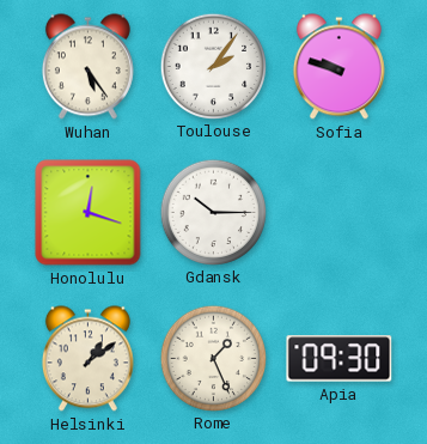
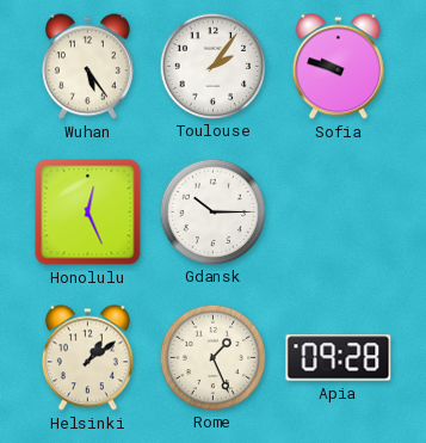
Honolulu: 12:18 -> 12:26 (88, 213)
Apia: 09:30 -> 09:28 (339, 358)
